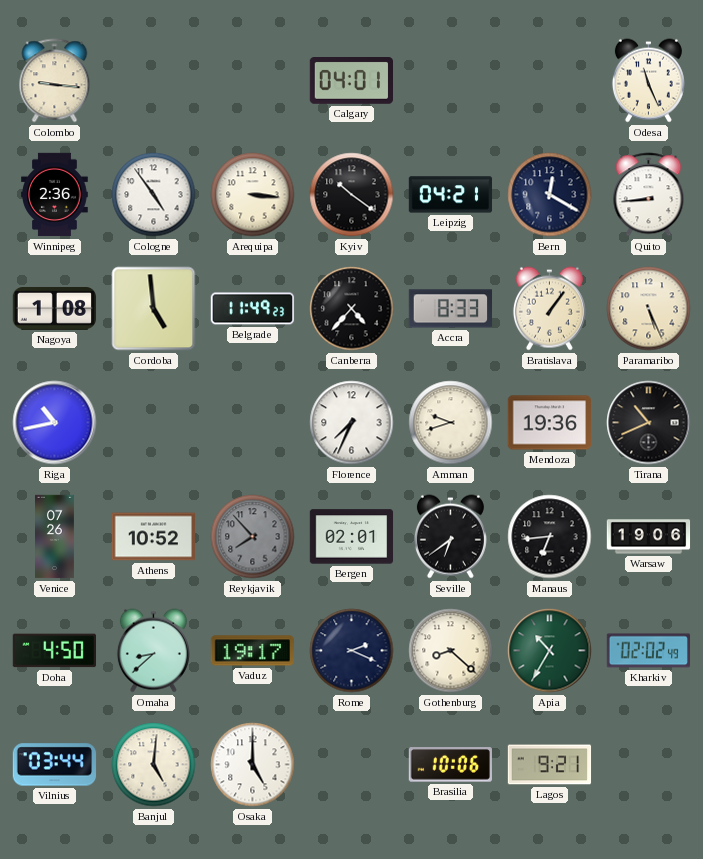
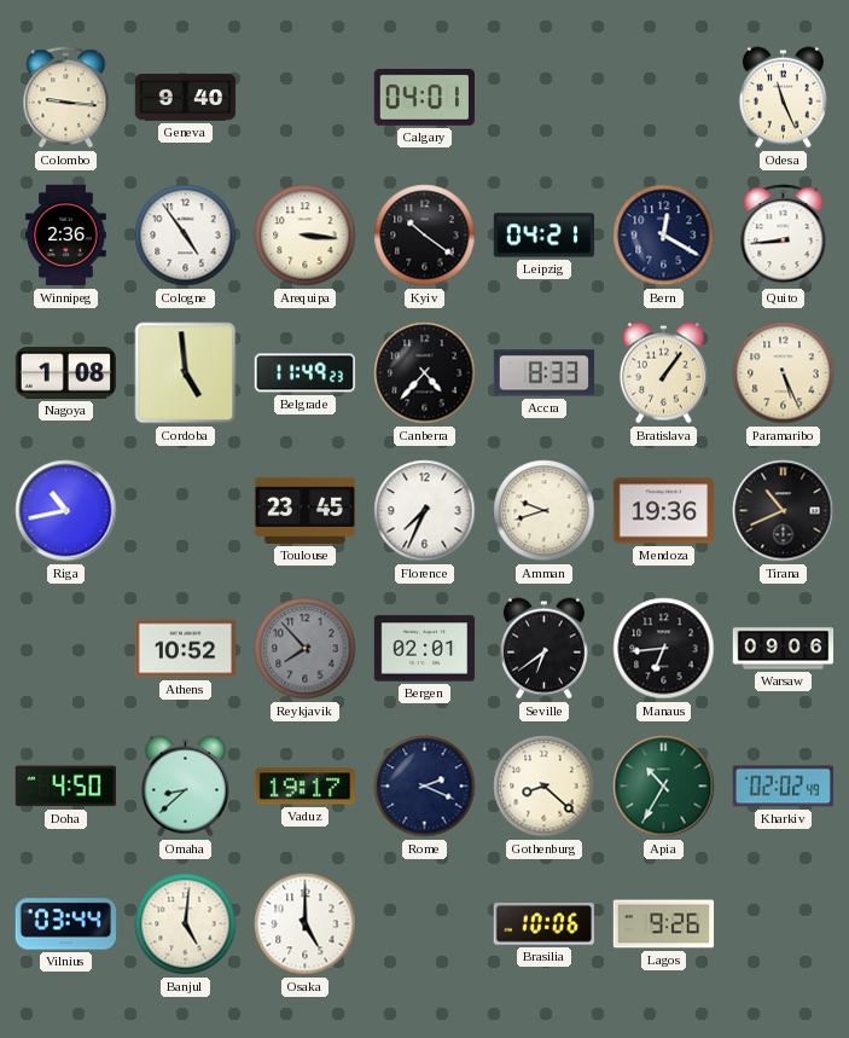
Geneva: none -> 9:40 (186, 98)
Toulouse: none -> 23:45 (306, 510)
Venice: 07:26 -> none (55, 537)
Warsaw: 19:06 -> 09:06 (784, 649)
Lagos: 9:21 -> 9:26 (664, 924)
